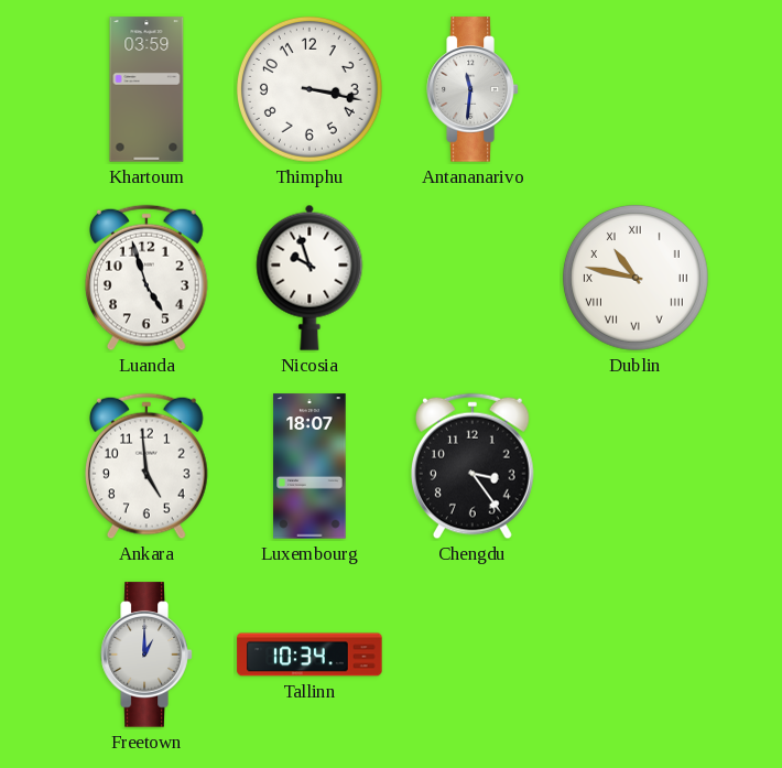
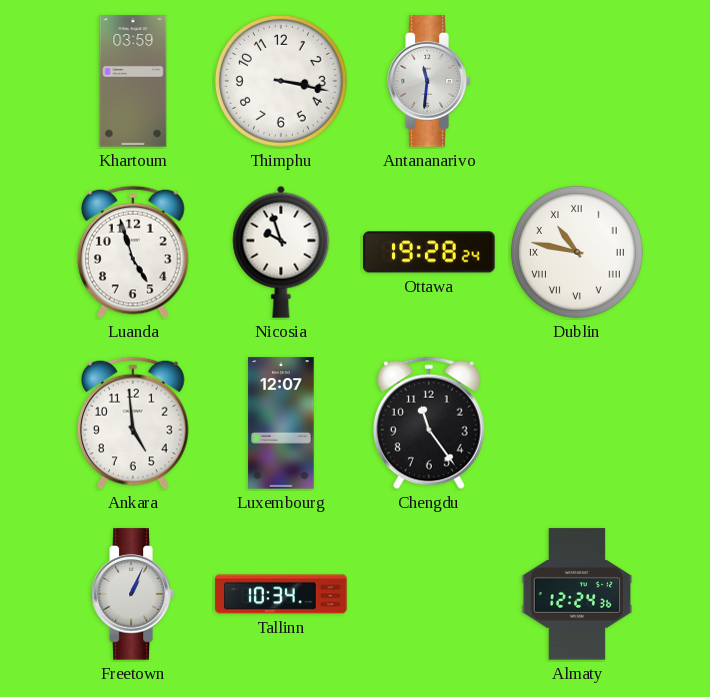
Ottawa: none -> 19:28 (429, 252)
Luxembourg: 18:07 -> 12:07 (281, 423)
Chengdu: 3:24 -> 11:24 (430, 423)
Freetown: 1:00 -> 1:04 (133, 594)
Almaty: none -> 12:24 (577, 594)
